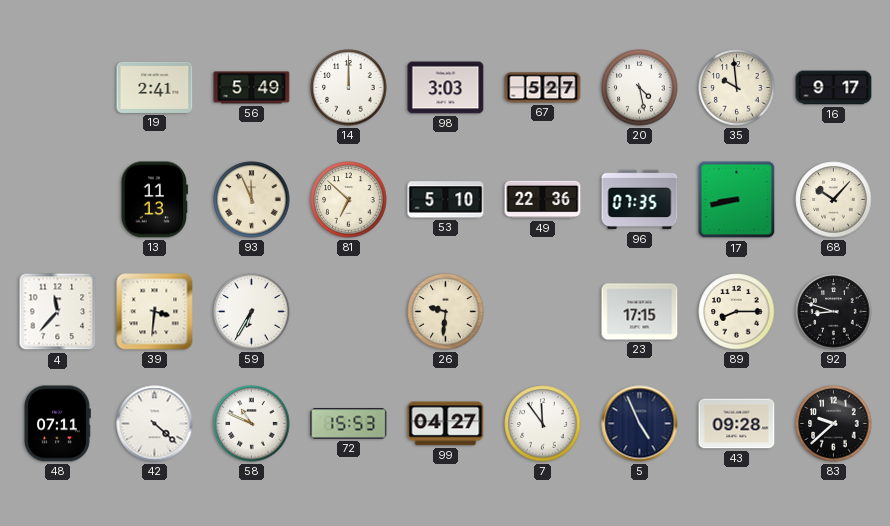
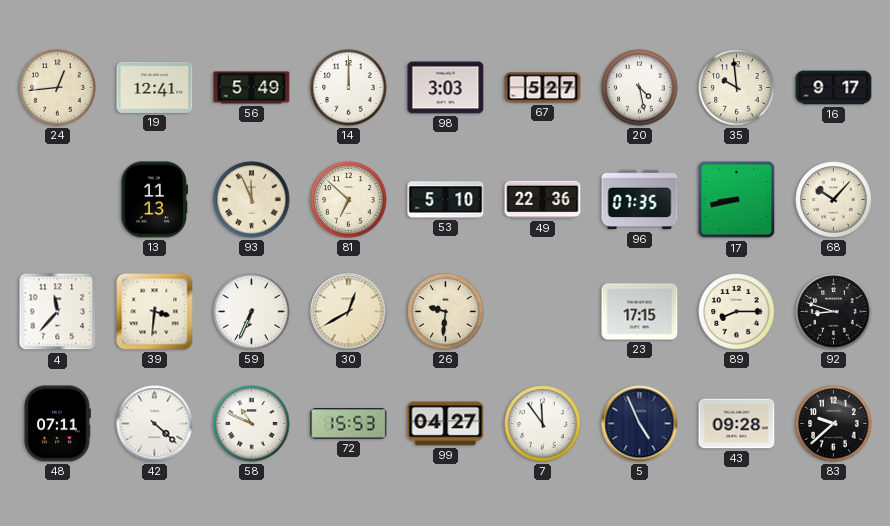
24: none -> 12:44 (58, 88)
19: 2:41 -> 12:41 (155, 87)
59: 6:35 -> 6:34 (252, 312)
30: none -> 12:40 (349, 312)
